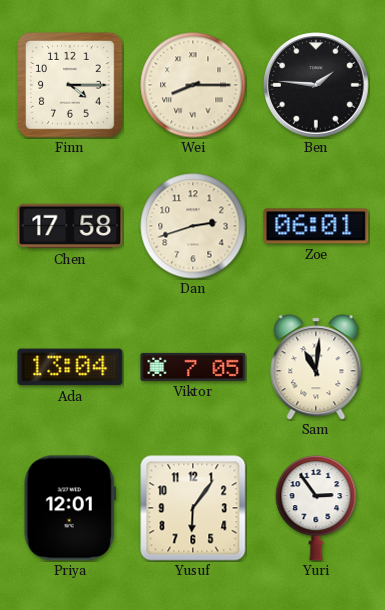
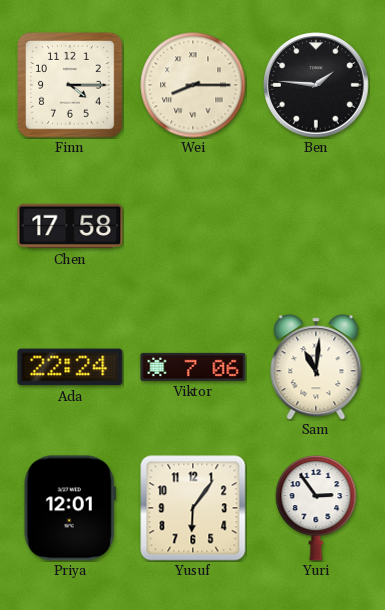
Dan: 2:42 -> none (193, 226)
Zoe: 06:01 -> none (316, 226)
Ada: 13:04 -> 22:24 (70, 367)
Viktor: 7:05 -> 7:06 (193, 367)
